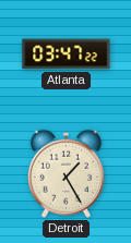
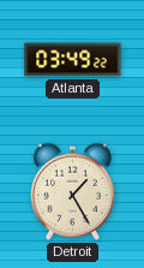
Atlanta: 03:47 -> 03:49 (73, 60)
